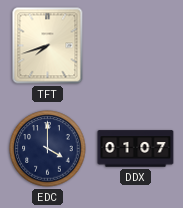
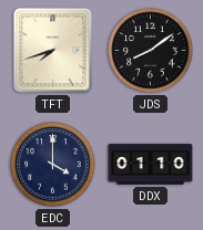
JDS: none -> 8:09 (151, 51)
DDX: 01:07 -> 01:10 (151, 165)
